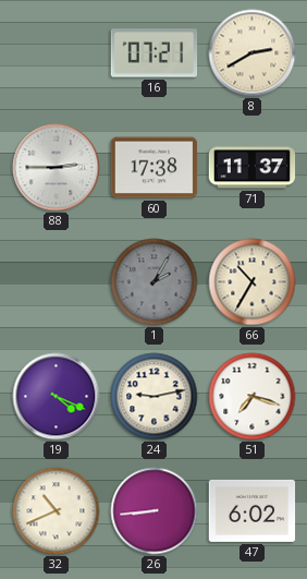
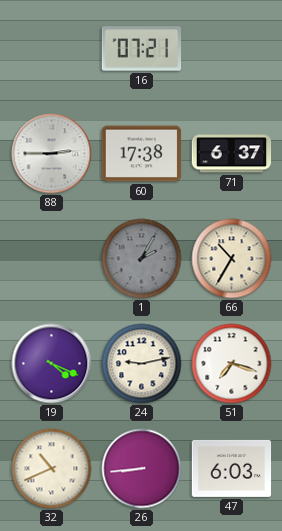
8: 2:40 -> none (253, 53)
71: 11:37 -> 6:37 (232, 154)
47: 6:02 -> 6:03 (232, 468)
